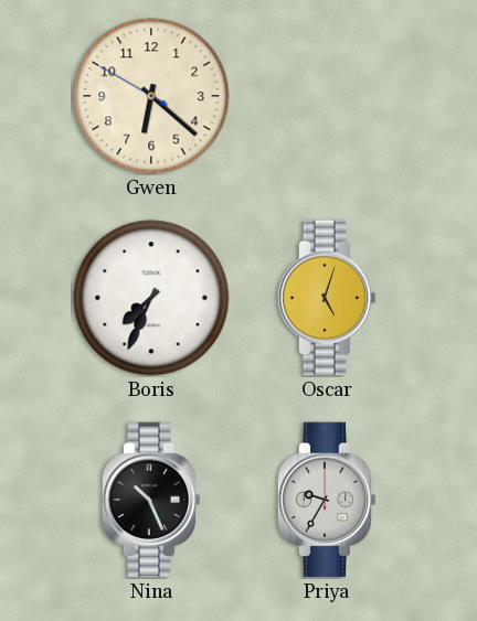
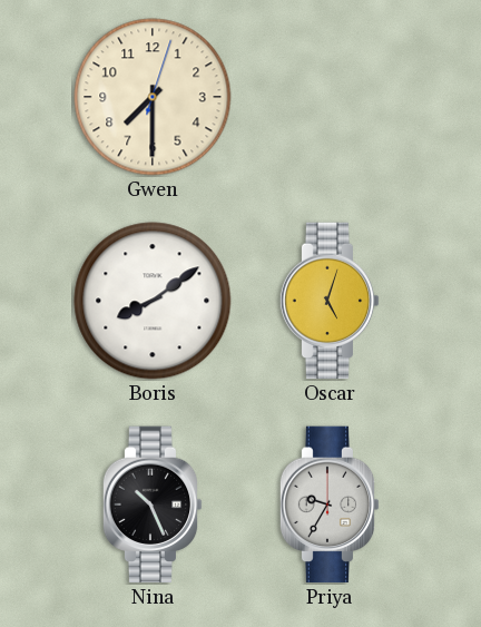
Gwen: 6:21 -> 7:30 (153, 97)
Boris: 7:34 -> 8:09 (153, 301)
